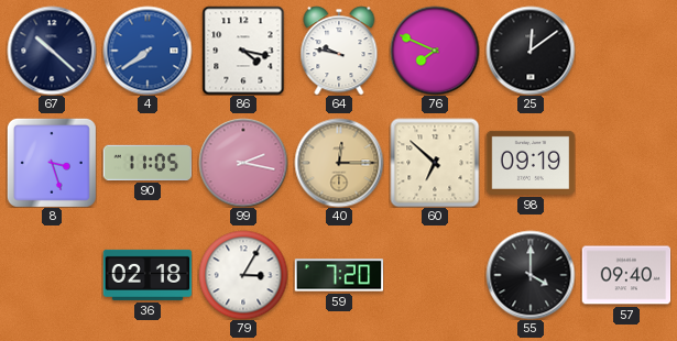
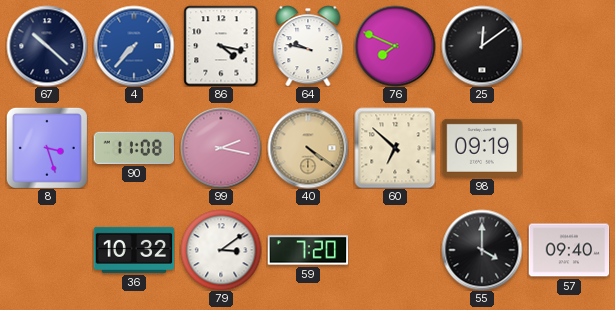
4: 7:39 -> 7:37 (134, 46)
90: 11:05 -> 11:08 (134, 148)
40: 12:15 -> 4:21 (308, 148)
36: 02:18 -> 10:32 (134, 250)
79: 3:05 -> 3:09 (221, 250)
